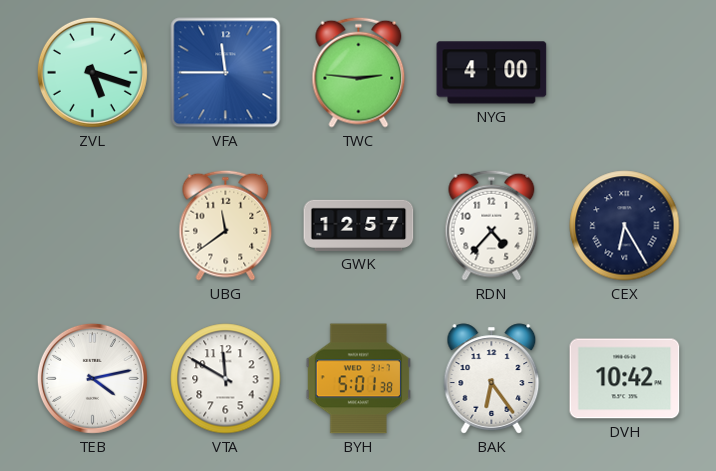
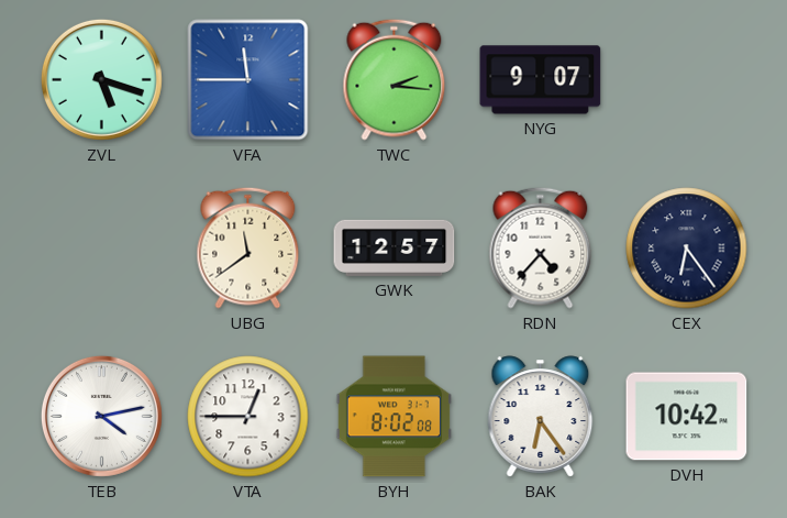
TWC: 2:46 -> 2:16 (395, 79)
NYG: 4:00 -> 9:07 (541, 80)
CEX: 6:25 -> 6:24 (687, 249)
VTA: 11:50 -> 12:45 (248, 417)
BYH: 5:01 -> 8:02 (393, 417)
